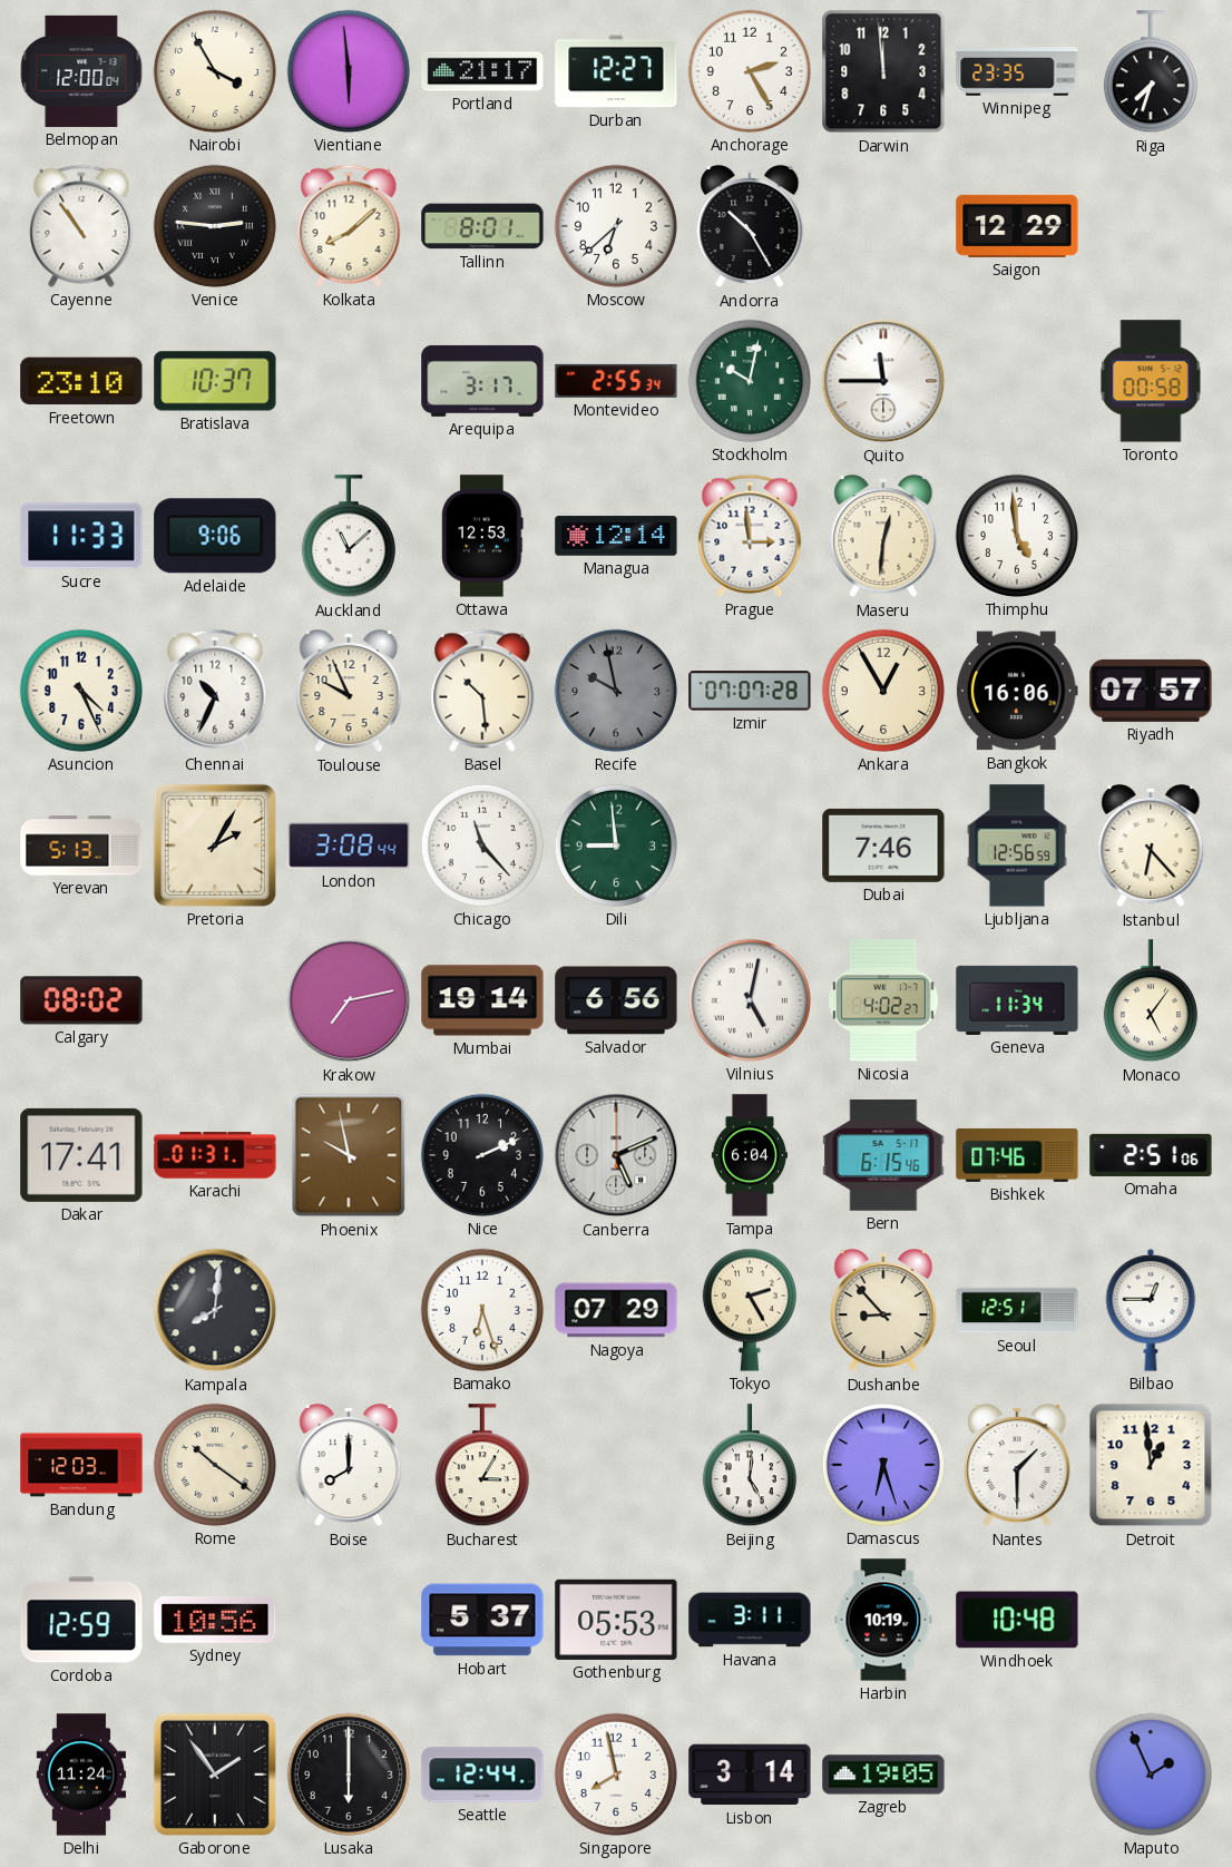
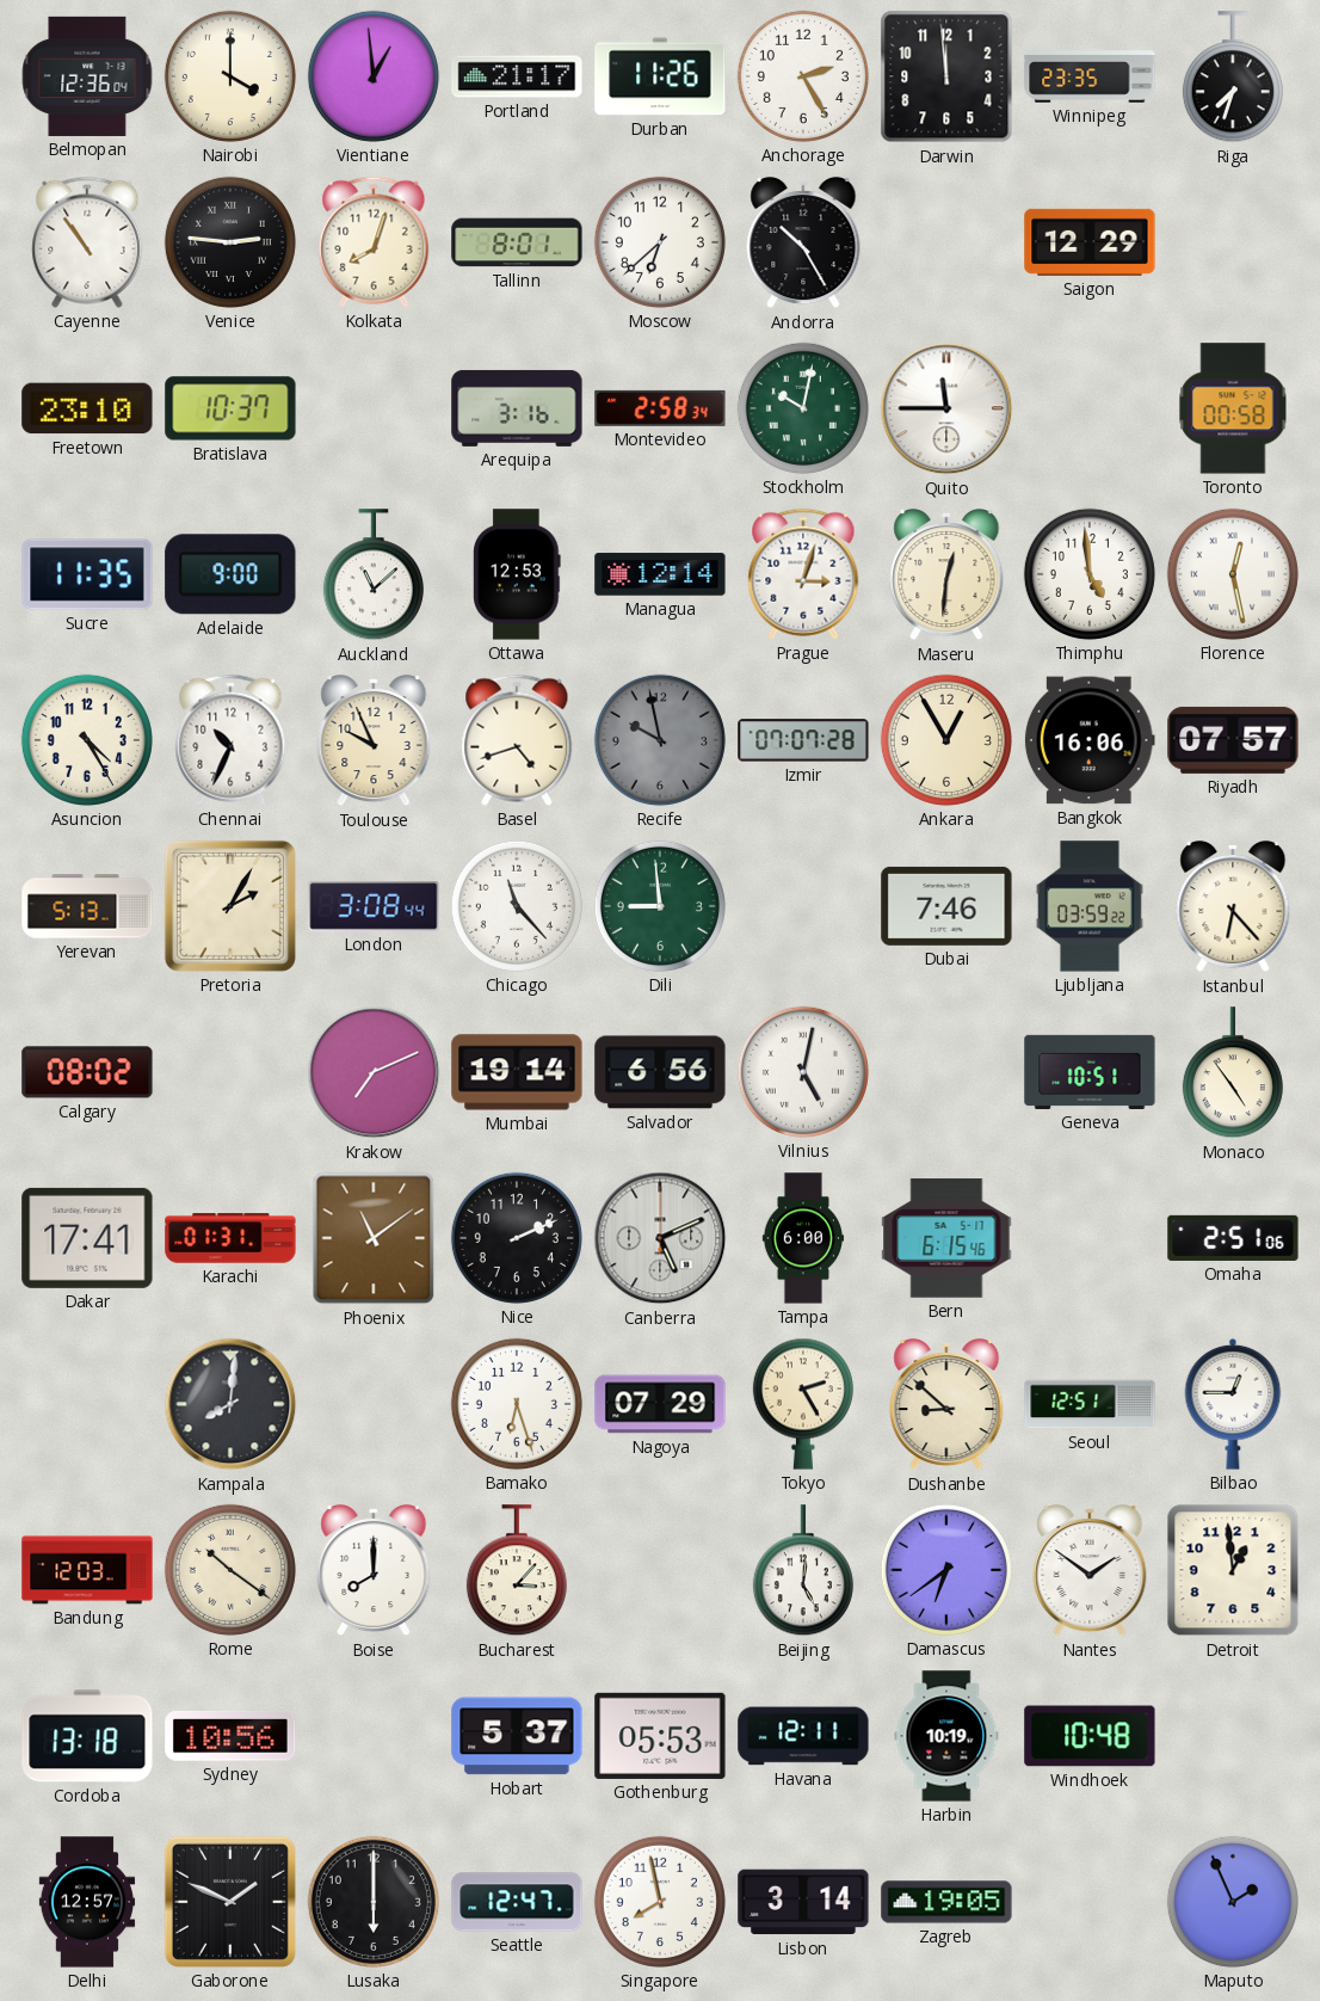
Belmopan: 12:00 -> 12:36 (87, 76)
Nairobi: 3:55 -> 4:00 (230, 76)
Vientiane: 5:59 -> 12:59 (374, 76)
Durban: 12:27 -> 11:26 (660, 76)
Kolkata: 8:08 -> 8:03 (374, 242)
Arequipa: 3:17 -> 3:16 (517, 408)
Montevideo: 2:55 -> 2:58 (660, 408)
Sucre: 11:33 -> 11:35 (87, 574)
Adelaide: 9:06 -> 9:00 (230, 574)
Prague: 2:59 -> 3:03 (803, 574)
Florence: none -> 12:28 (1233, 574)
Asuncion: 4:26 -> 4:25 (87, 740)
Basel: 10:29 -> 4:42 (517, 740)
Ljubljana: 12:56 -> 03:59 (1090, 906)
Krakow: 7:13 -> 7:11 (374, 1072)
Nicosia: 4:02 -> none (883, 1000)
Geneva: 11:34 -> 10:51 (1090, 1072)
Monaco: 5:06 -> 4:54 (1233, 1073)
Phoenix: 9:58 -> 11:09 (374, 1238)
Tampa: 6:04 -> 6:00 (802, 1238)
Bishkek: 07:46 -> none (1017, 1155)
Dushanbe: 8:53 -> 8:52 (946, 1404)
Bucharest: 3:05 -> 3:07 (517, 1571)
Damascus: 6:27 -> 6:39 (946, 1570)
Nantes: 1:30 -> 1:51 (1090, 1570)
Cordoba: 12:59 -> 13:18 (87, 1736)
Havana: 3:11 -> 12:11 (803, 1736)
Delhi: 11:24 -> 12:57 (87, 1902)
Gaborone: 1:54 -> 1:49 (230, 1902)
Seattle: 12:44 -> 12:47 (517, 1902)
